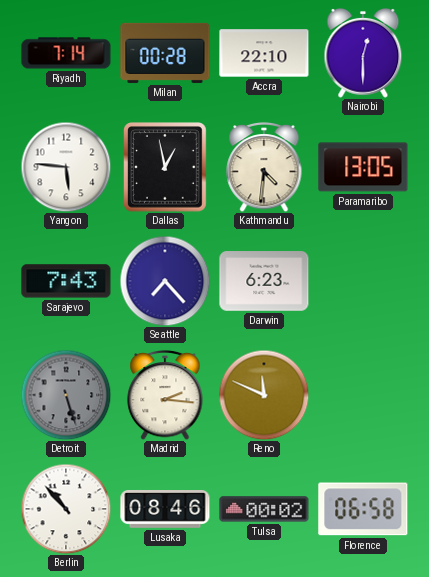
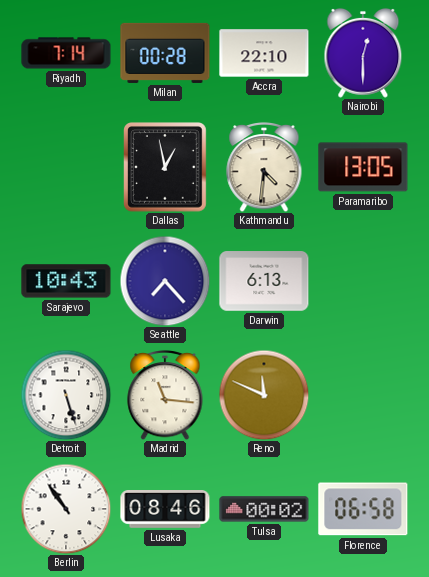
Yangon: 5:46 -> none (66, 167)
Sarajevo: 7:43 -> 10:43 (66, 281)
Darwin: 6:23 -> 6:13 (264, 281)
Detroit dial: grey -> white (66, 395)
Madrid: 2:16 -> 11:16 (165, 395)
Berlin: 10:53 -> 10:54 (66, 509)
